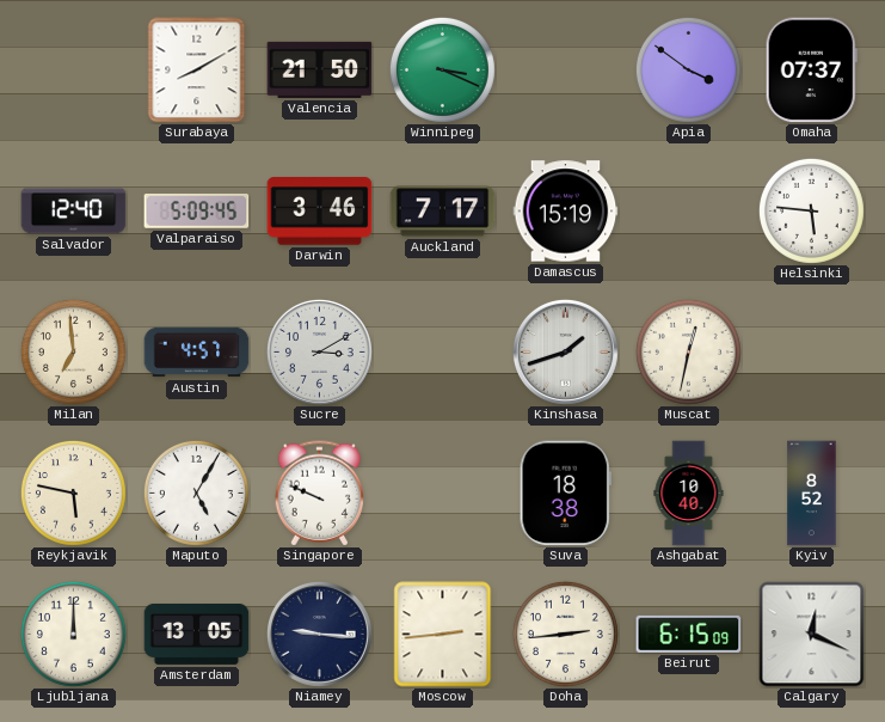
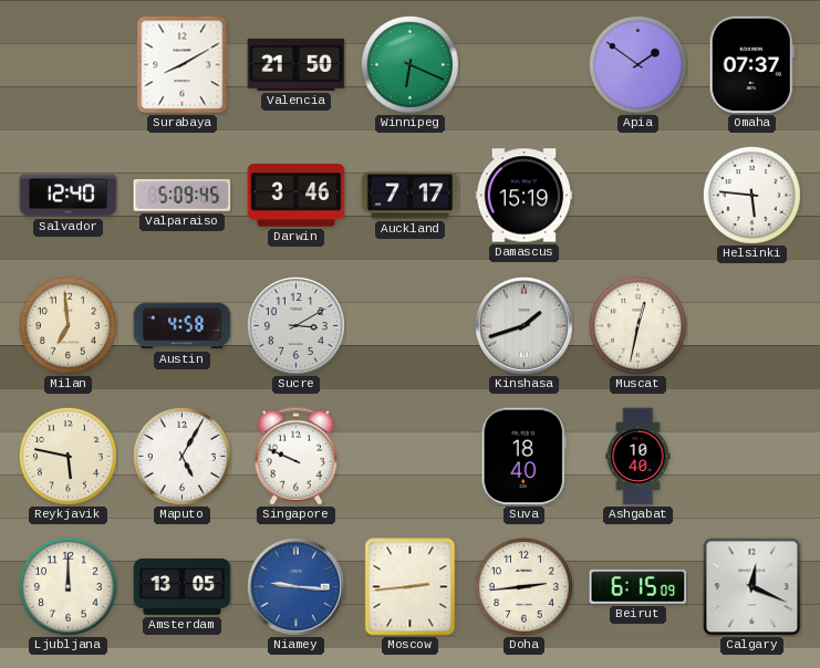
Winnipeg: 3:19 -> 6:19 (409, 64)
Apia: 3:51 -> 1:51 (637, 64)
Austin: 4:57 -> 4:58 (183, 326)
Suva: 18:38 -> 18:40 (523, 457)
Kyiv: 8:52 -> none (812, 494)
Niamey dial: navy -> blue (295, 586)
